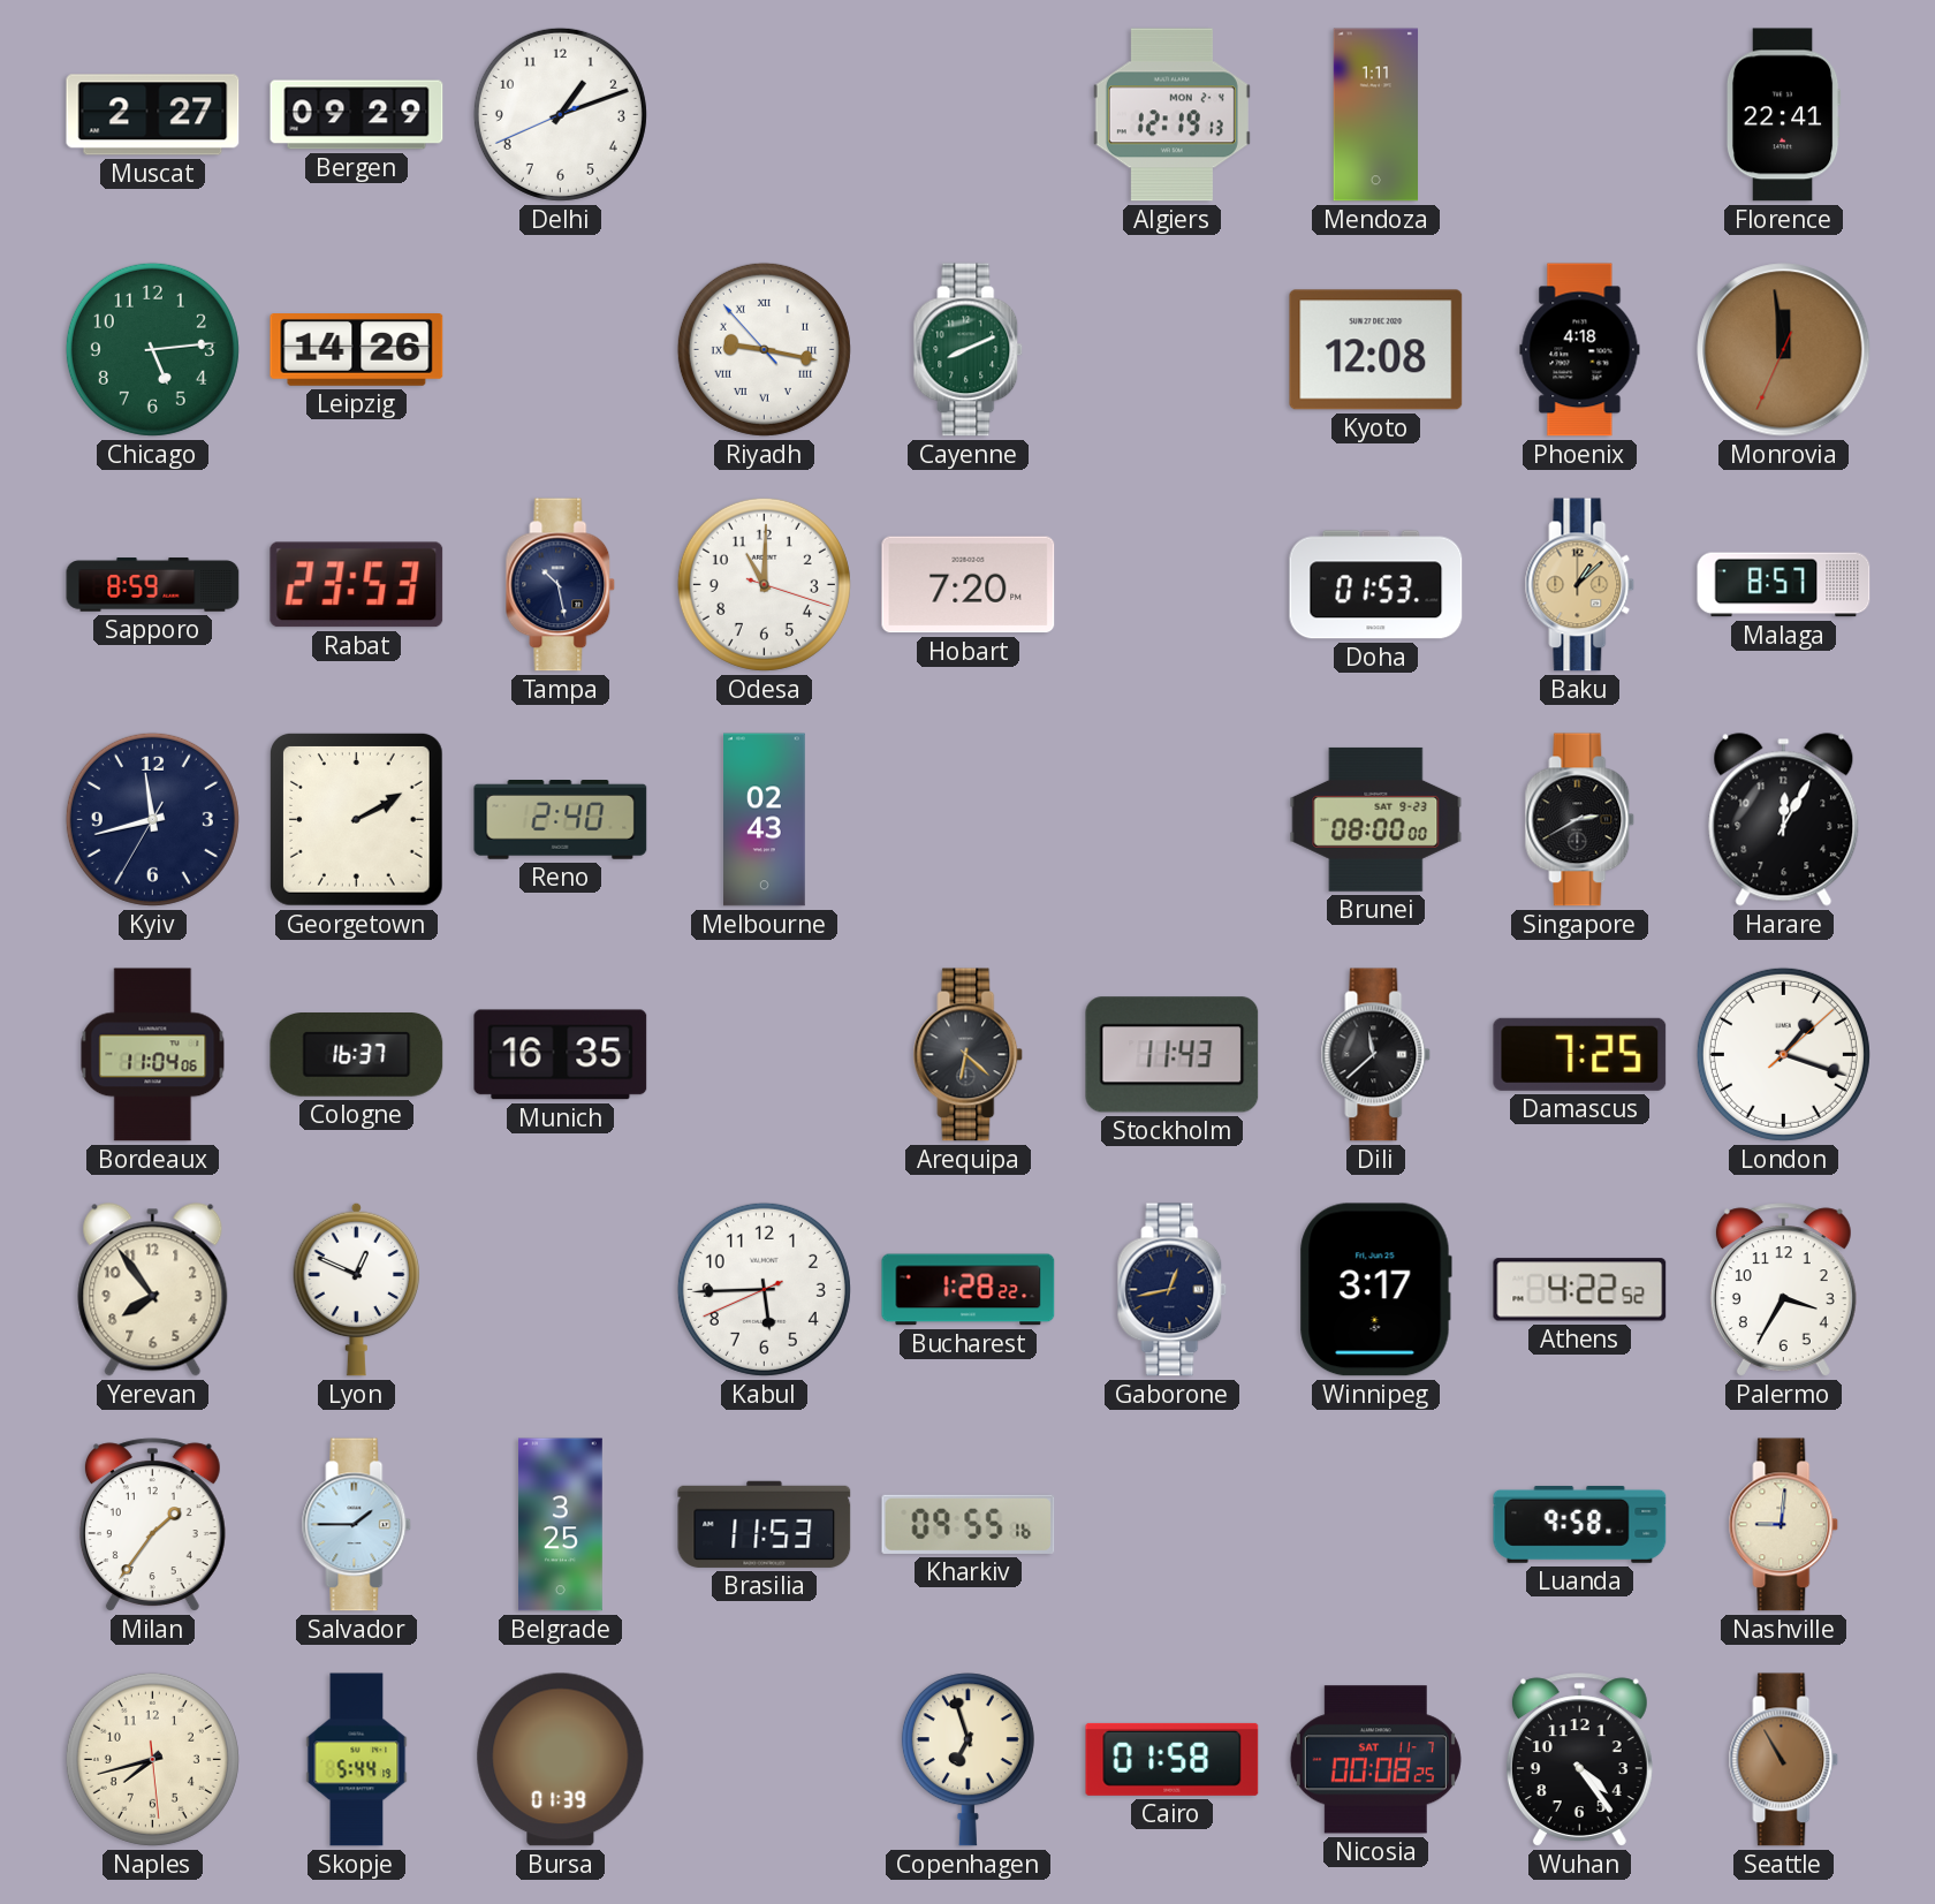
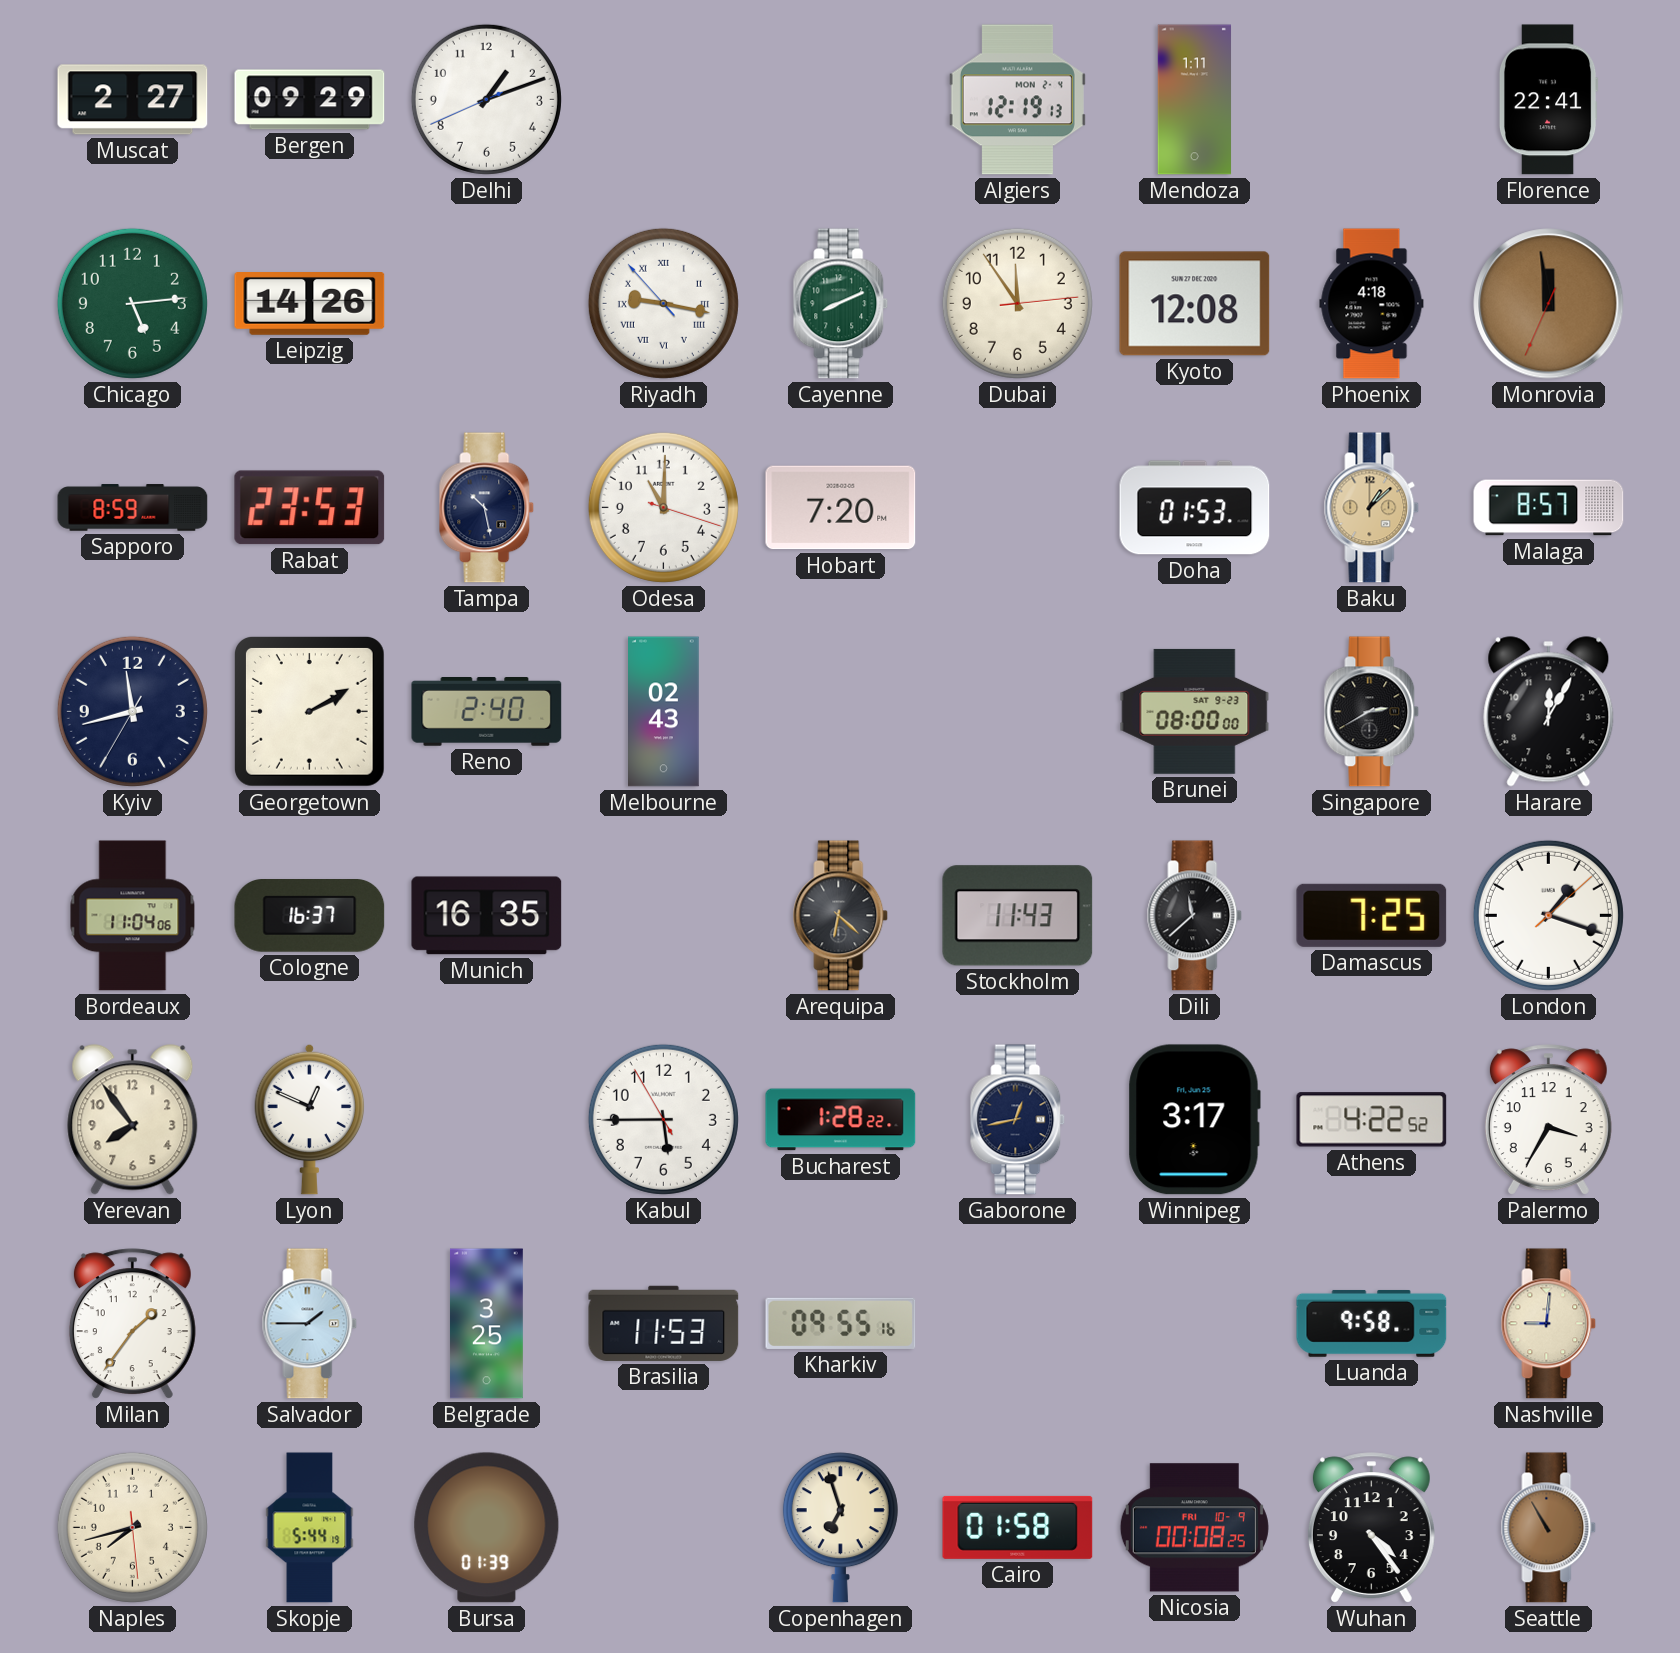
Dubai: none -> 11:54 (1017, 303)
Kabul: 5:44:41 -> 5:44:55 (663, 1119)
Nicosia date: SAT 11-7 -> FRI 10-9 (1194, 1528)
